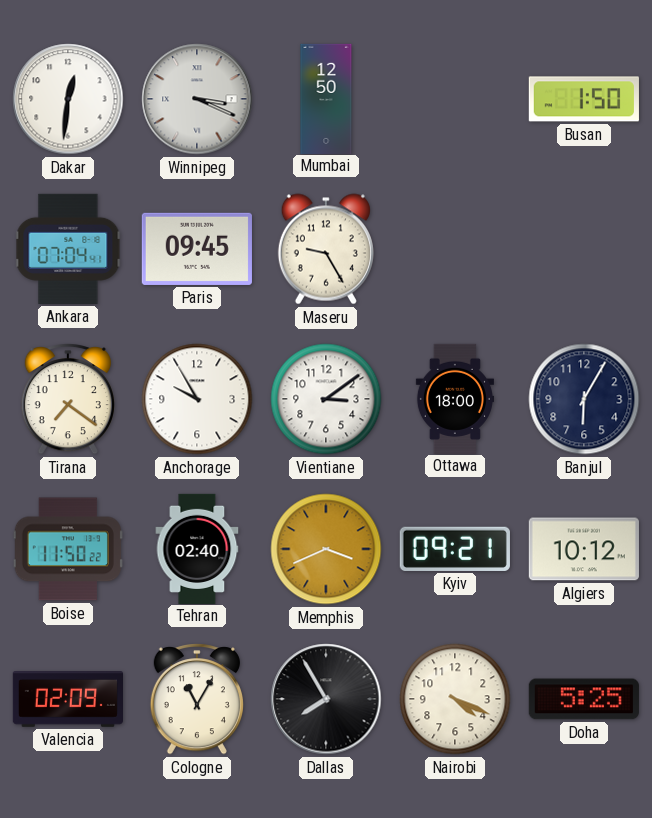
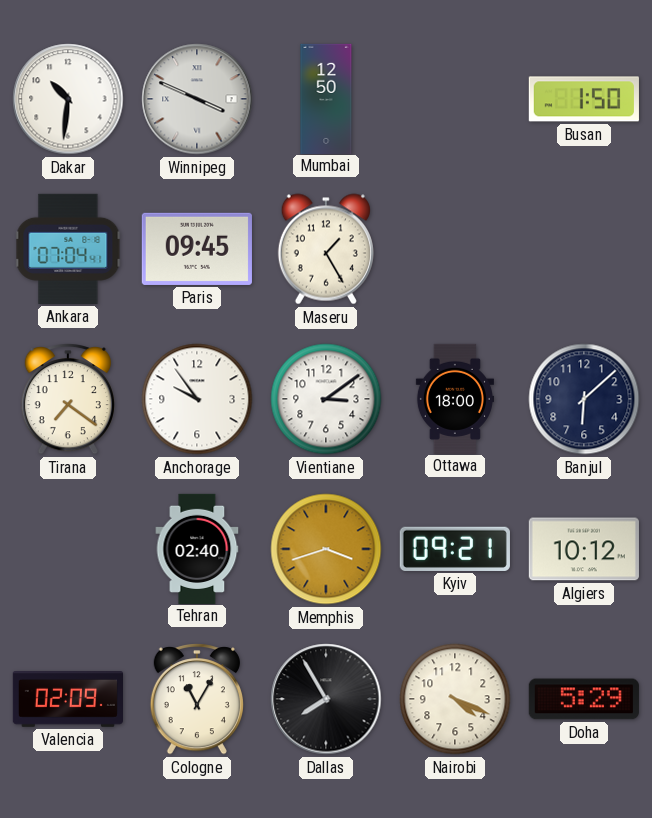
Dakar: 12:31 -> 10:31 (68, 99)
Winnipeg: 3:19 -> 3:49 (197, 99)
Maseru: 9:25 -> 1:25 (326, 249)
Anchorage: 9:55 -> 9:54 (197, 399)
Banjul: 6:05 -> 6:08 (584, 399)
Boise: 11:50 -> none (68, 549)
Memphis: 3:41 -> 3:42 (326, 549)
Doha: 5:25 -> 5:29 (584, 699)
